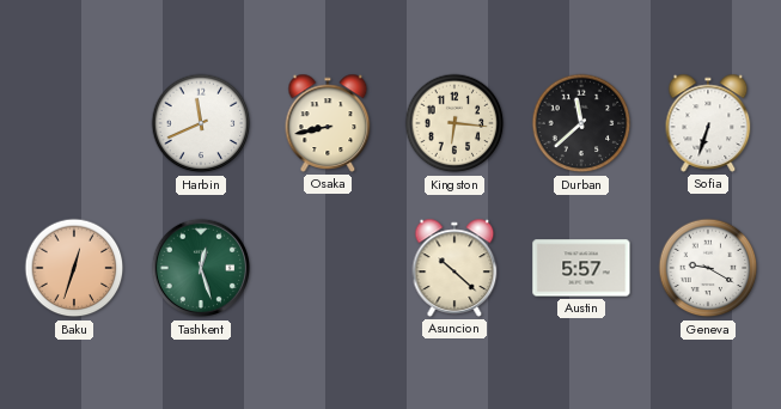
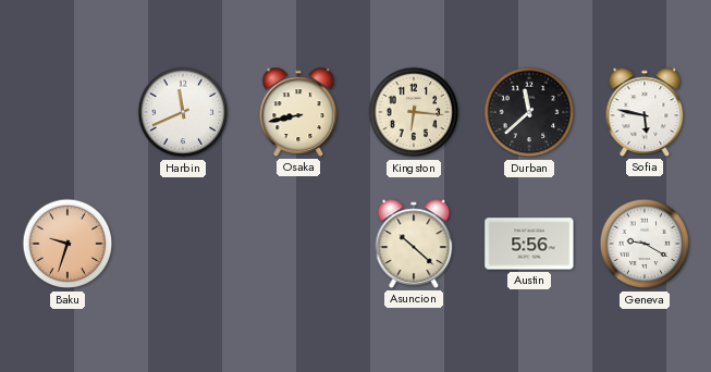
Sofia: 6:33 -> 5:47 (645, 112)
Baku: 12:33 -> 9:33 (68, 244)
Tashkent: 12:27 -> none (201, 268)
Austin: 5:57 -> 5:56 (529, 244)
